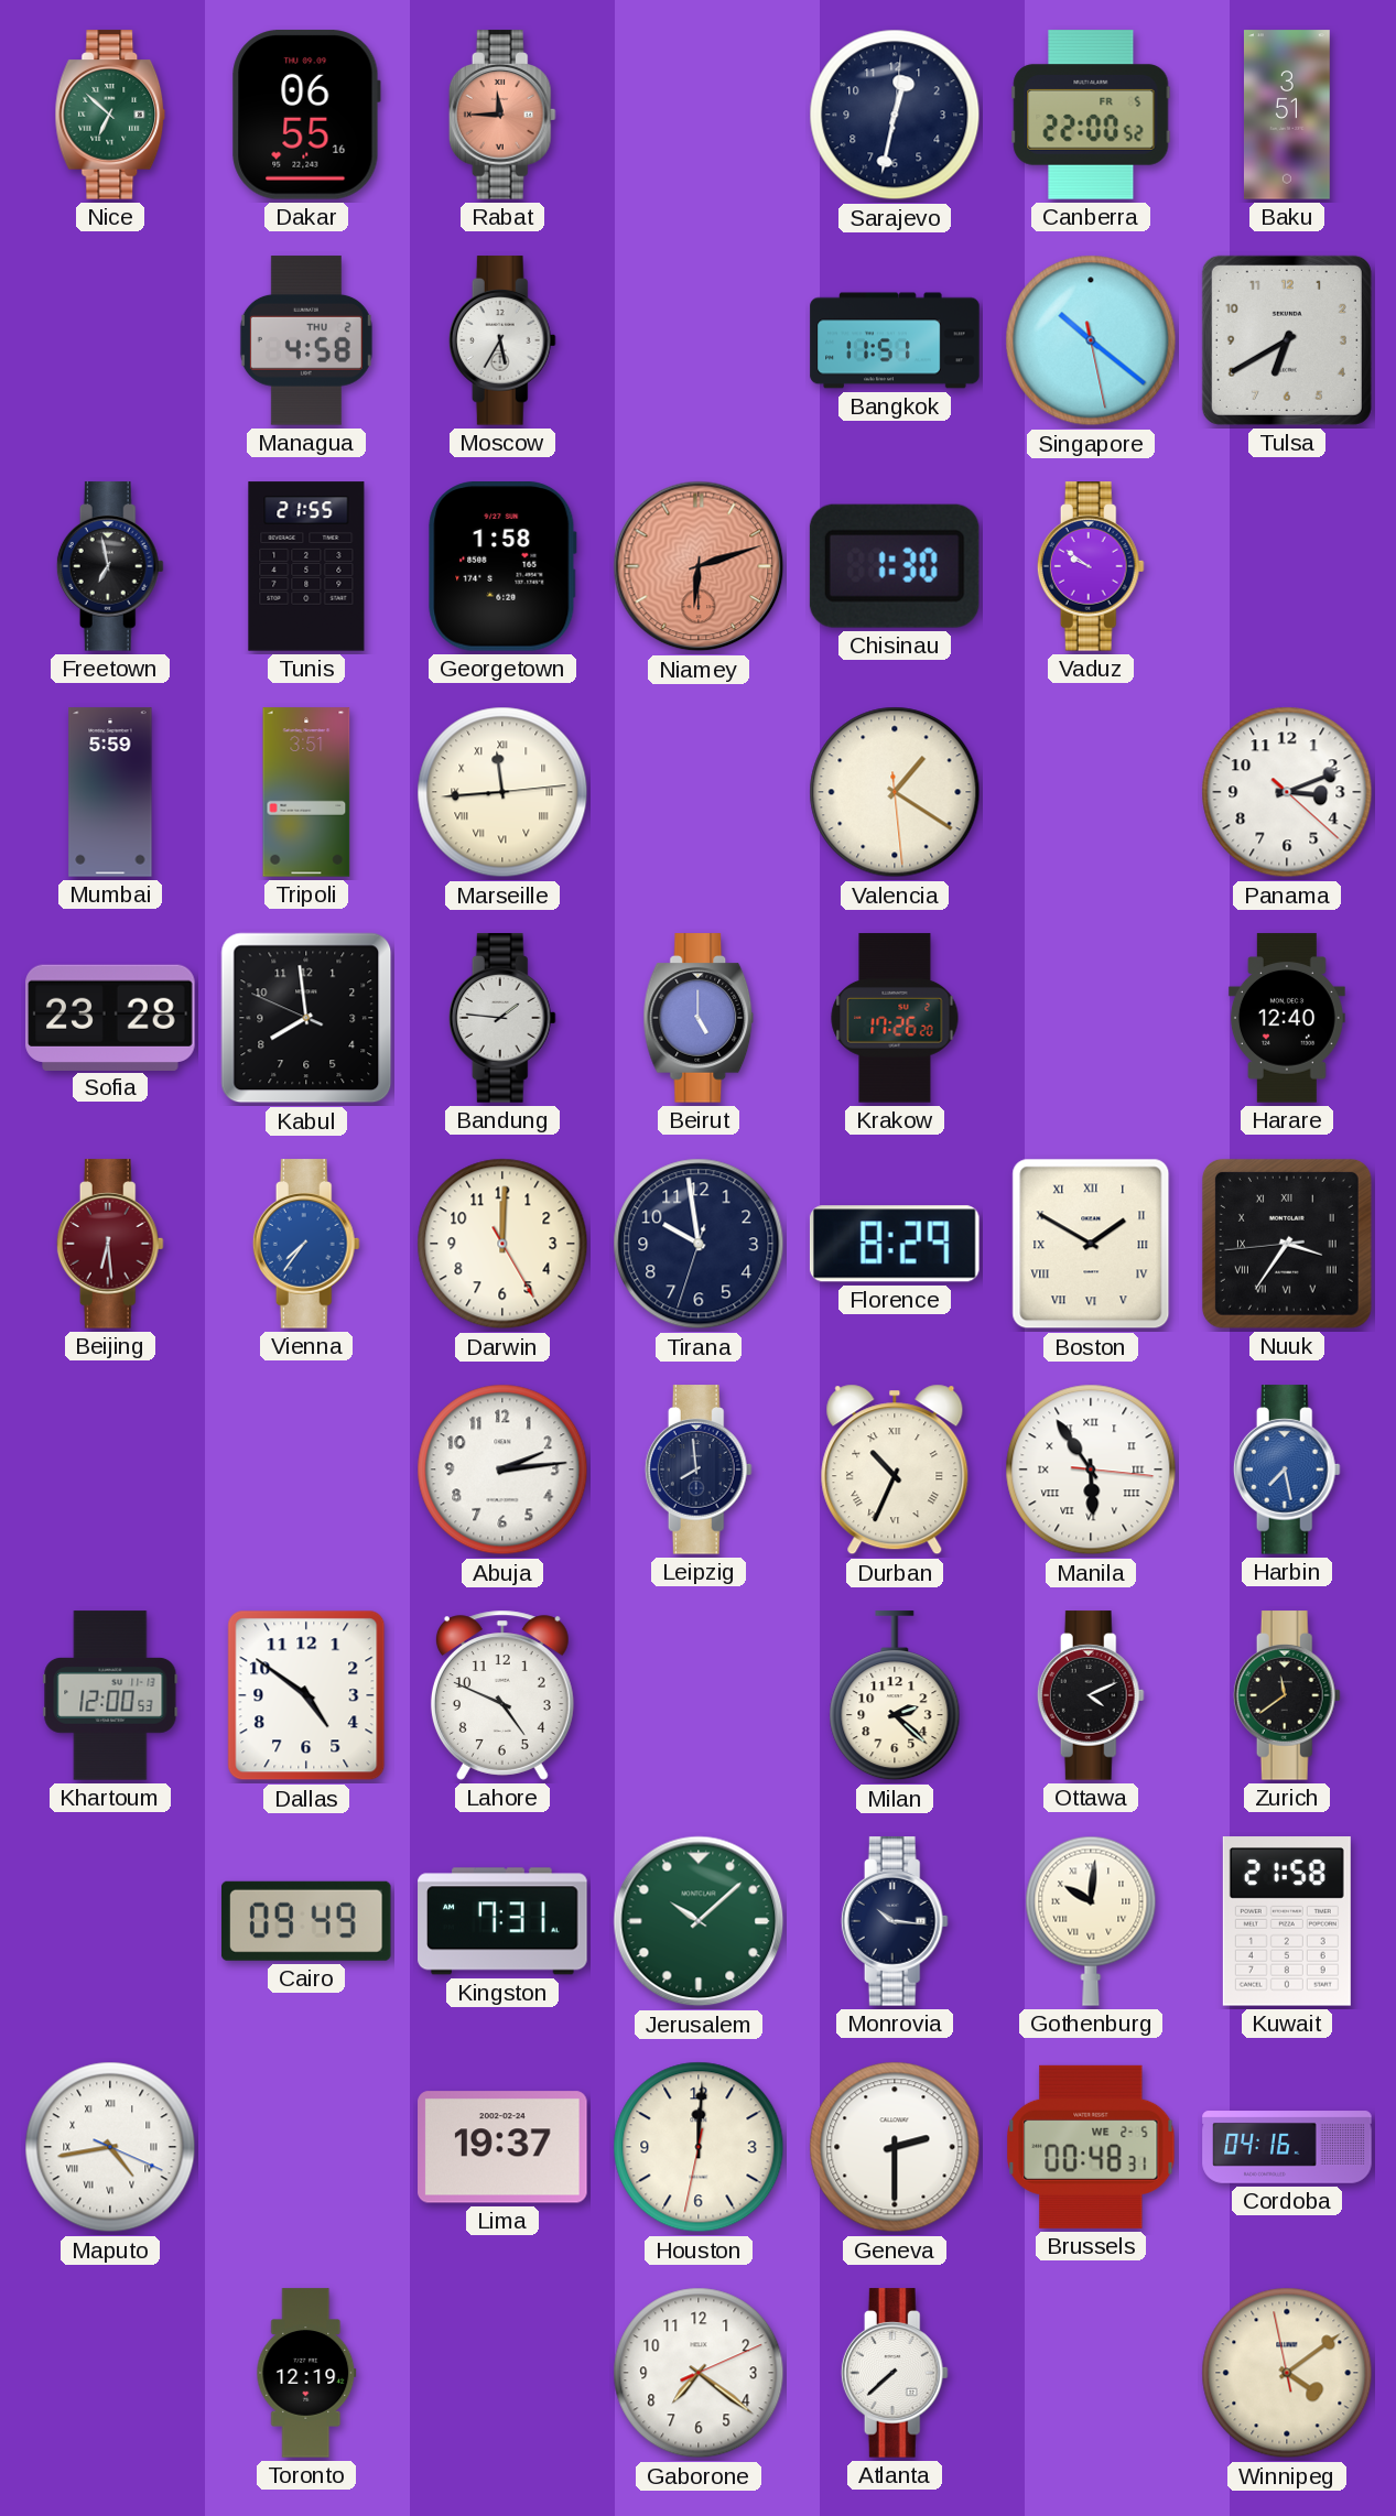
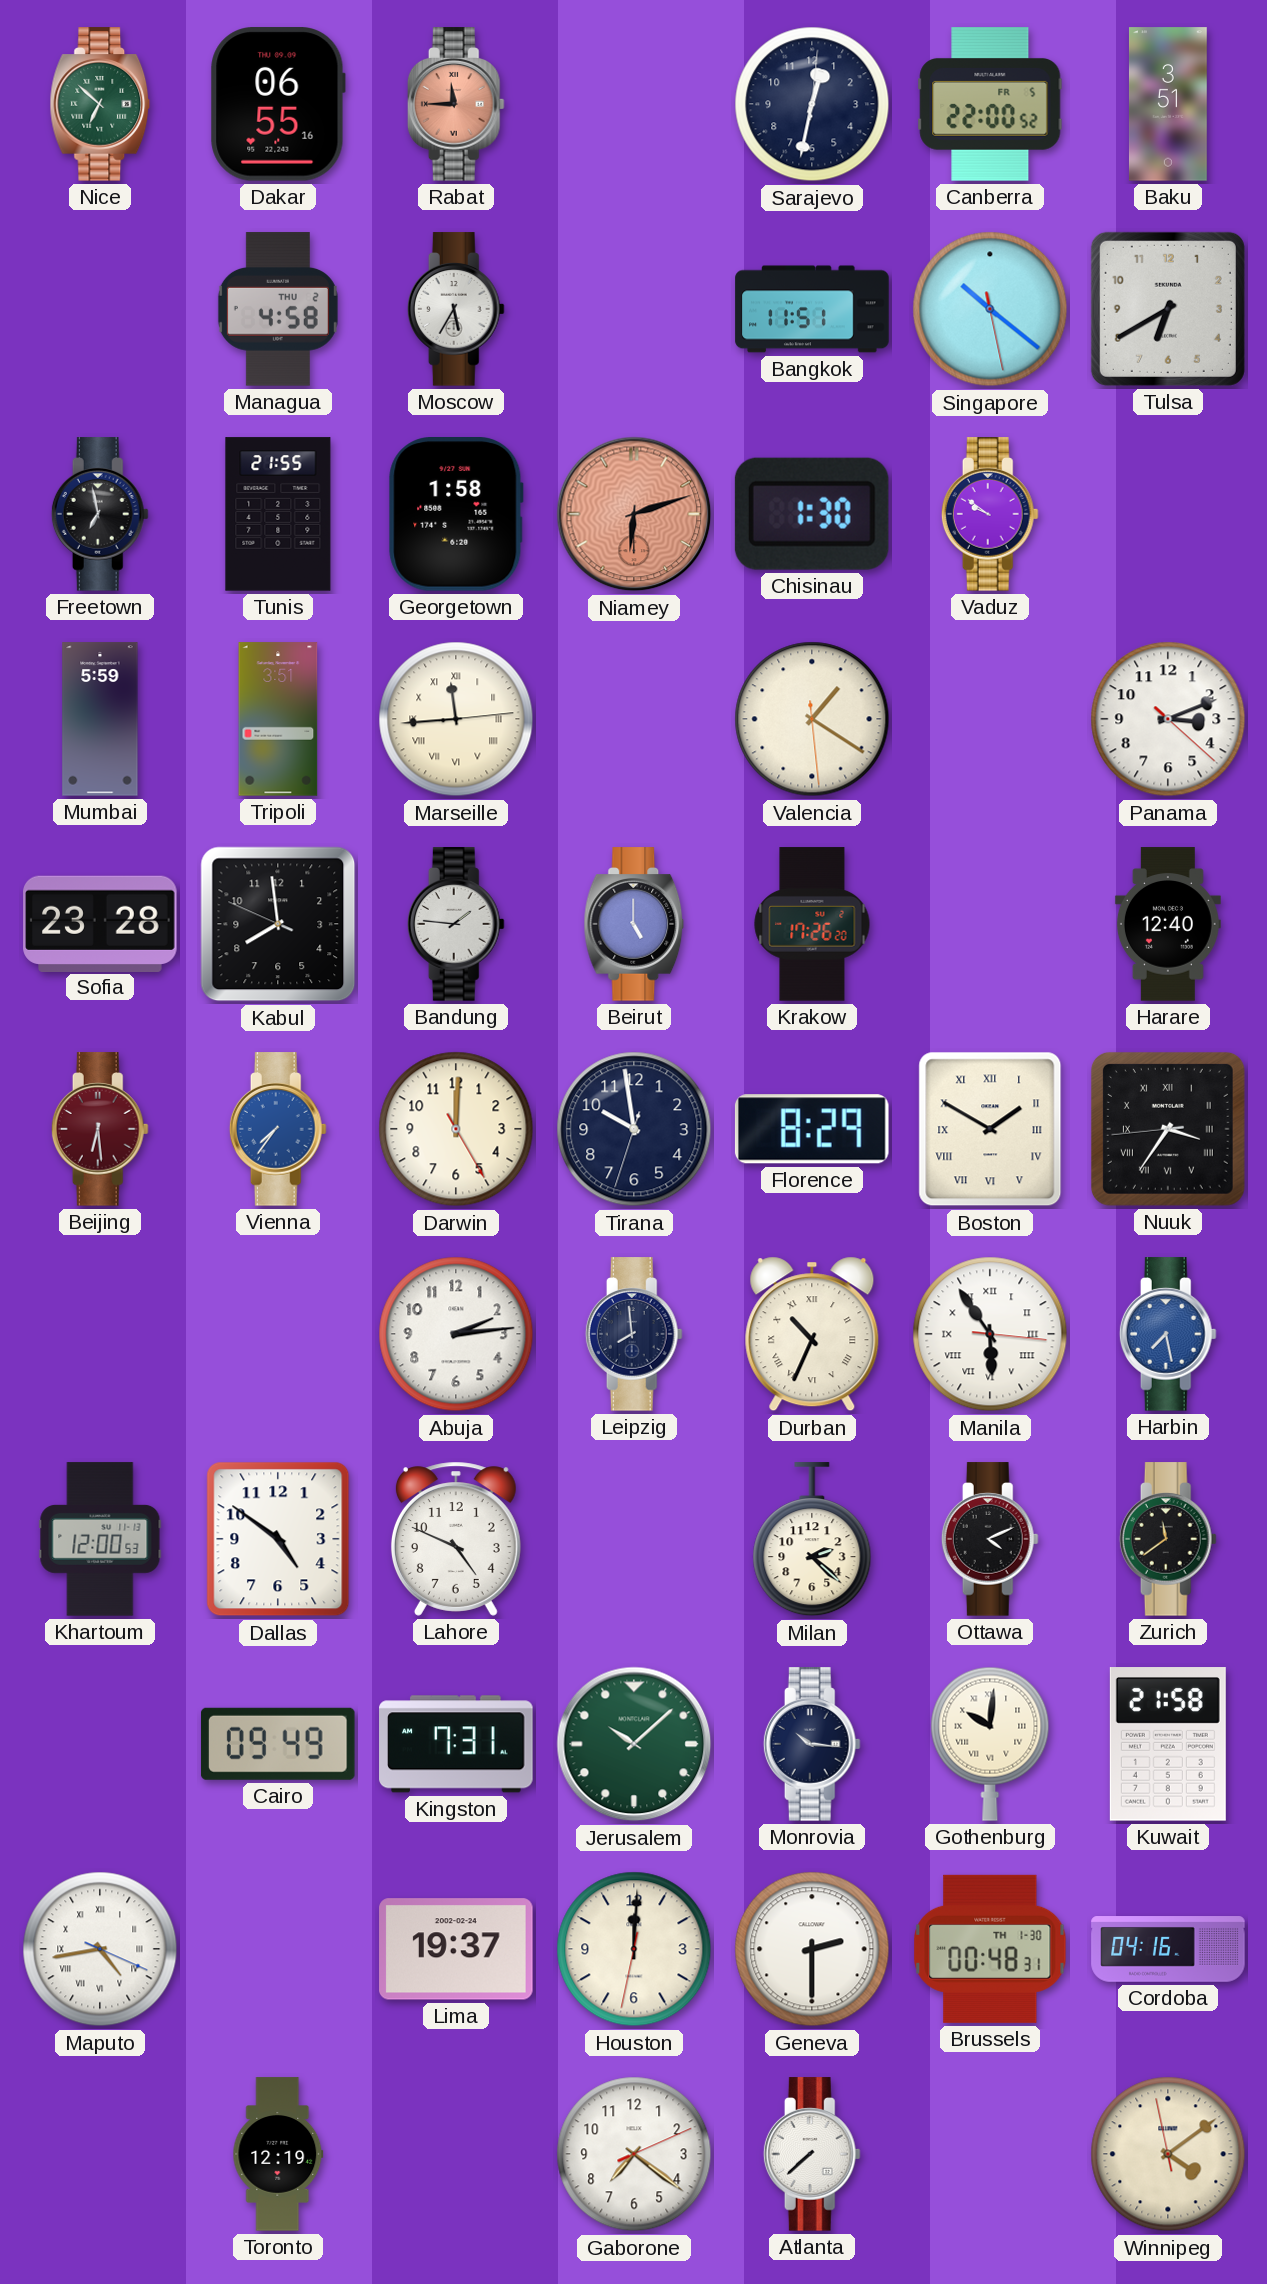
Brussels date: WE 2-5 -> TH 1-30 (990, 1949)
